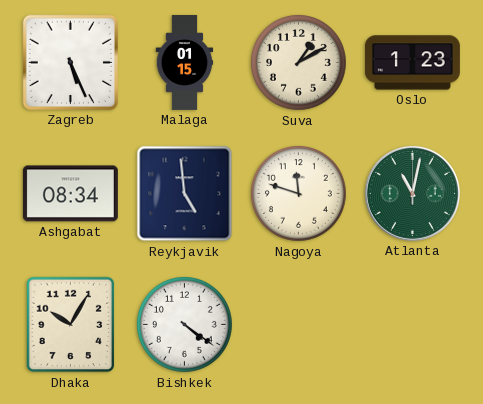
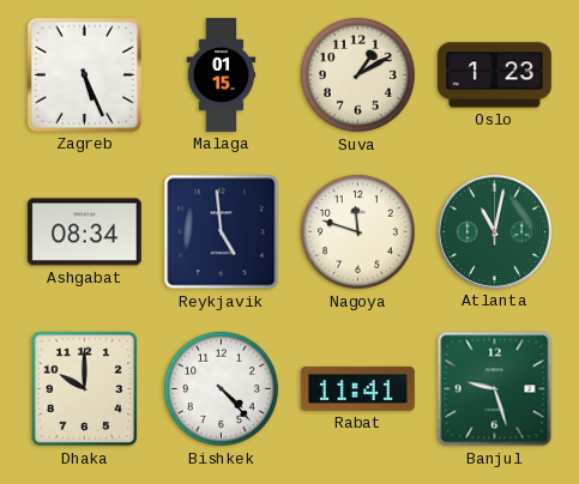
Dhaka: 10:05 -> 10:00 (85, 389)
Bishkek: 4:21 -> 4:23 (221, 388)
Rabat: none -> 11:41 (357, 388)
Banjul: none -> 9:27 (495, 389)
